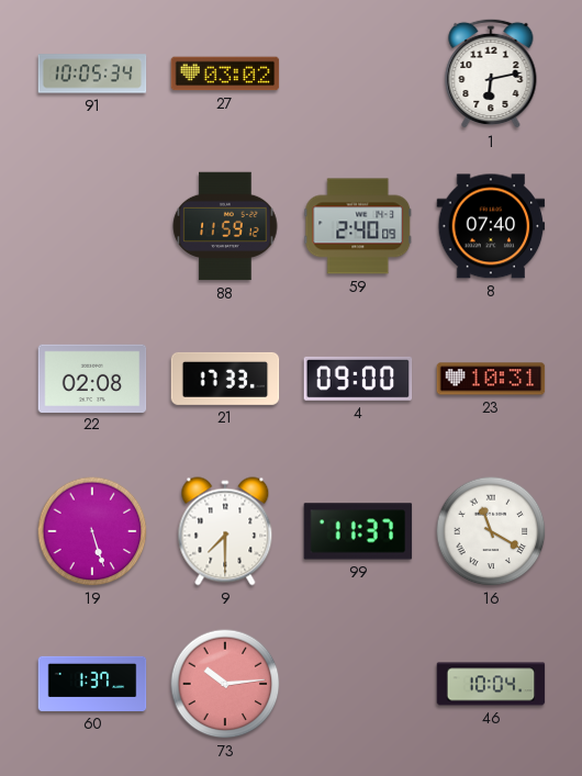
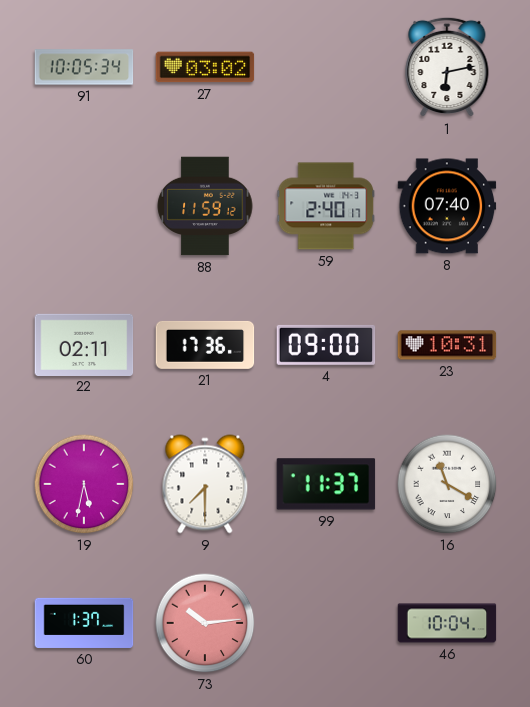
59: 2:40:09 -> 2:40:17 (326, 206)
22: 02:08 -> 02:11 (84, 344)
21: 17:33 -> 17:36 (205, 345)
19: 5:27 -> 5:32 (84, 484)
